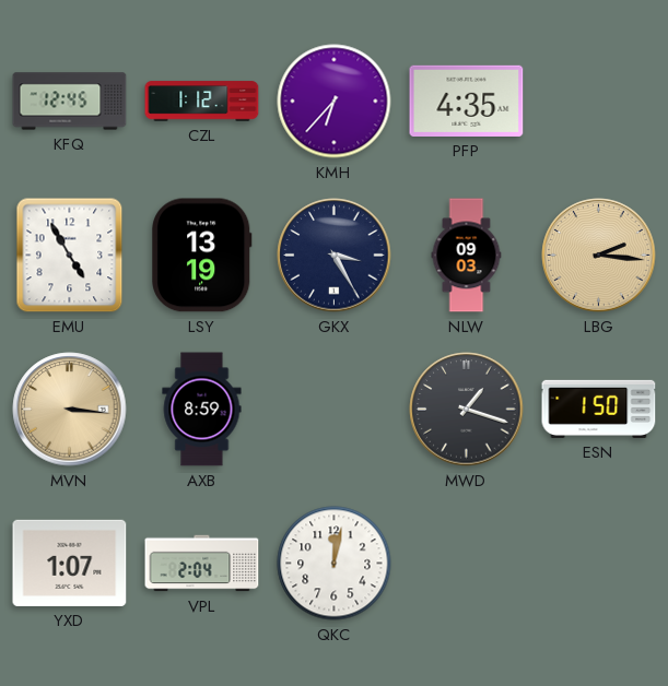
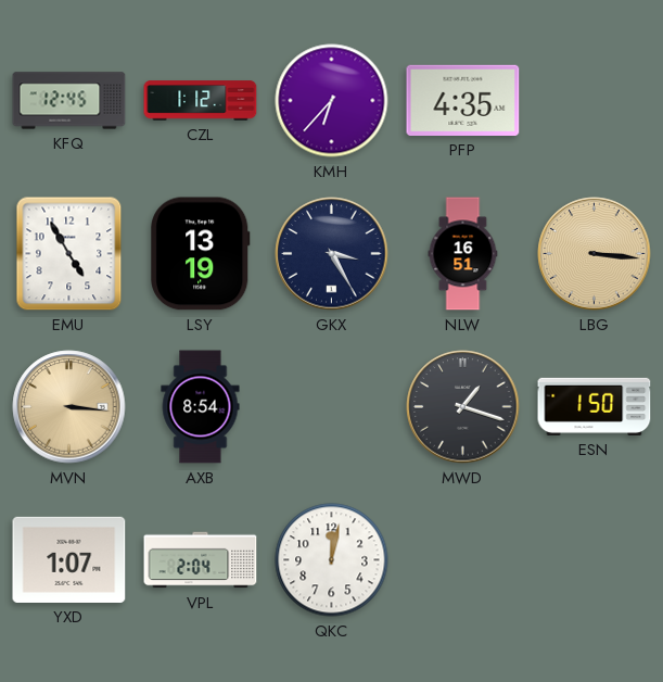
NLW: 09:03 -> 16:51 (463, 254)
LBG: 2:16 -> 3:16 (595, 254)
AXB: 8:59 -> 8:54 (201, 407)
